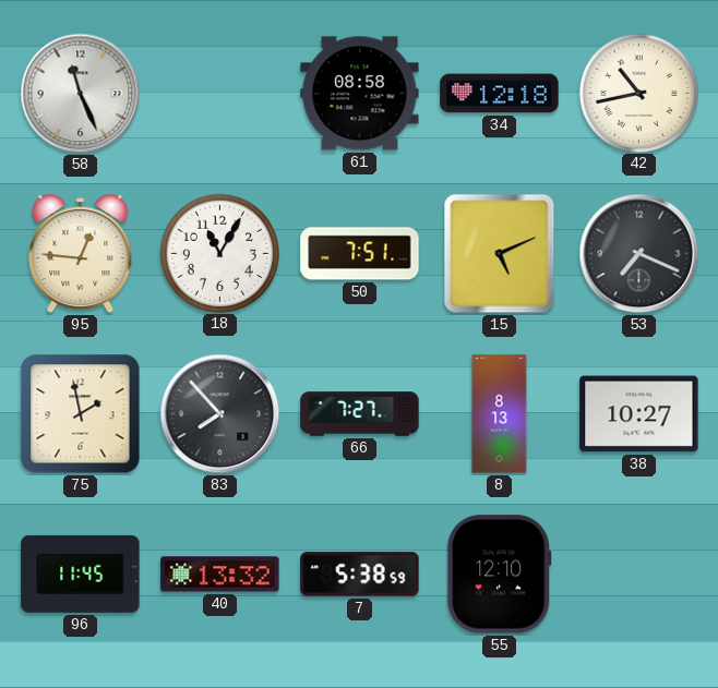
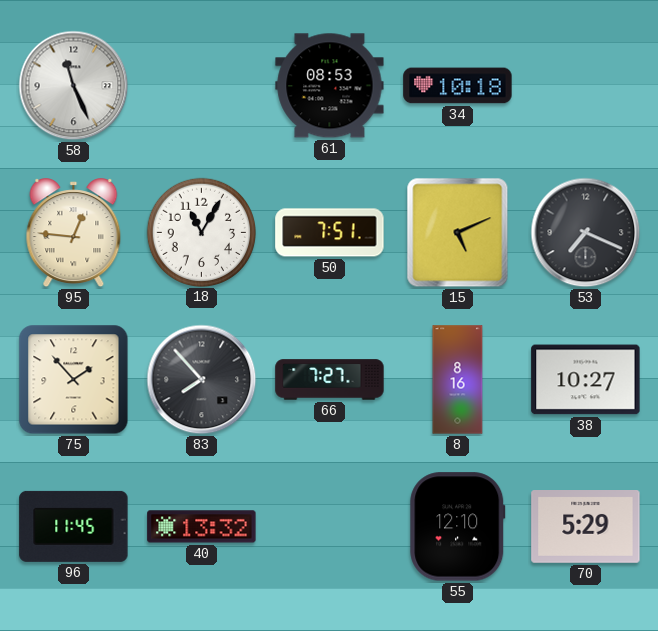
61: 08:58 -> 08:53 (330, 86)
34: 12:18 -> 10:18 (458, 86)
42: 10:43 -> none (638, 93)
75: 1:58 -> 1:53 (74, 380)
8: 8:13 -> 8:16 (458, 380)
7: 5:38 -> none (360, 575)
70: none -> 5:29 (586, 527)
